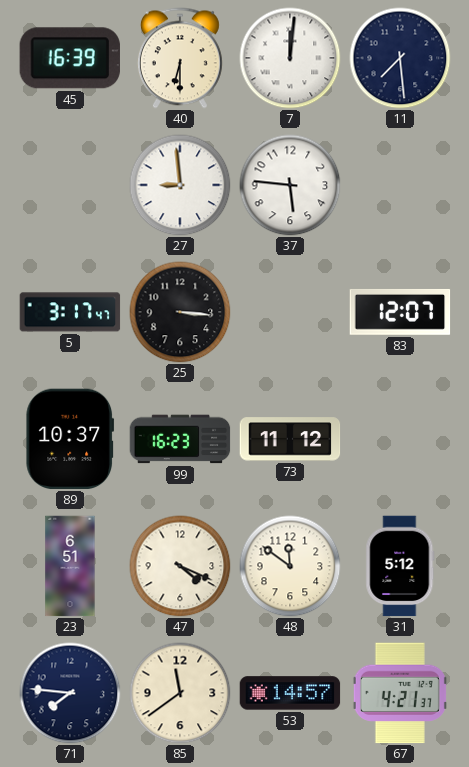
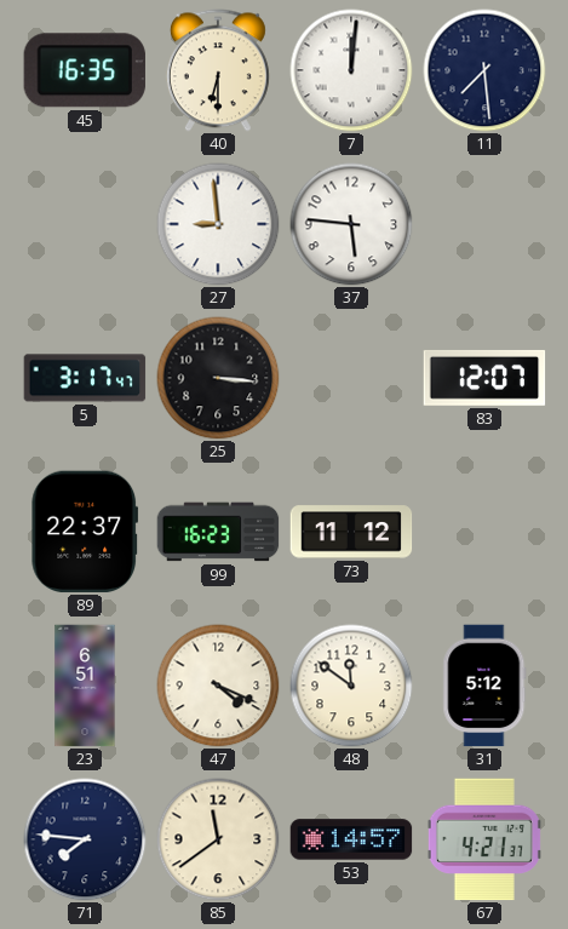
45: 16:39 -> 16:35 (85, 70)
89: 10:37 -> 22:37 (85, 532)
